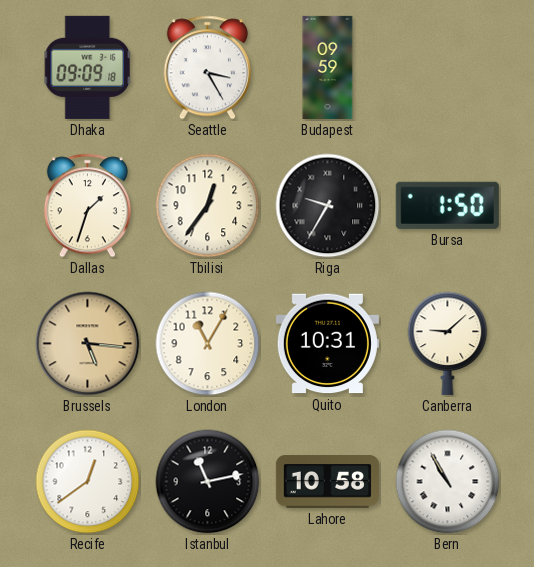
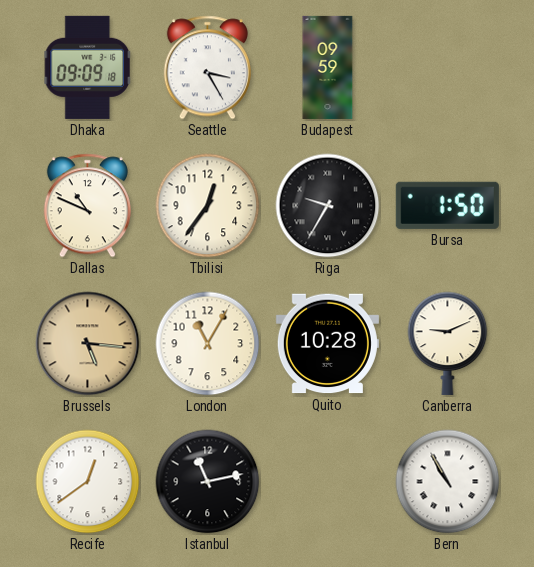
Dallas: 1:33 -> 10:49 (87, 206)
Quito: 10:31 -> 10:28 (327, 344)
Canberra: 9:08 -> 9:11 (448, 343)
Lahore: 10:58 -> none (327, 482)
